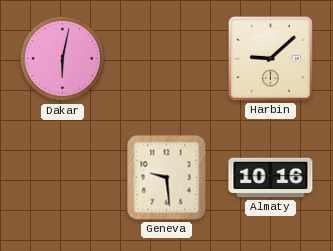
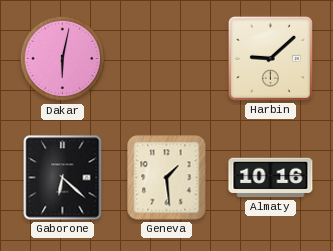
Gaborone: none -> 6:22 (63, 178)
Geneva: 9:29 -> 1:29 (167, 178)
